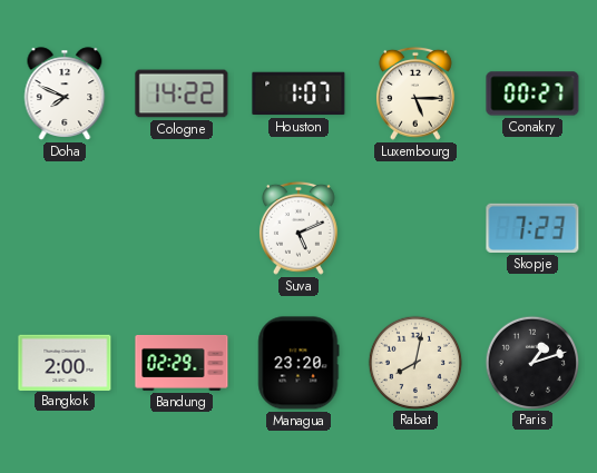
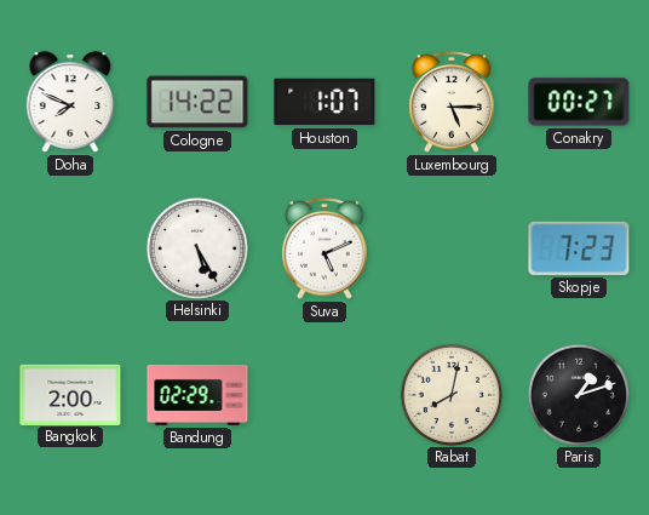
Helsinki: none -> 5:25 (196, 247)
Managua: 23:20 -> none (298, 363)
